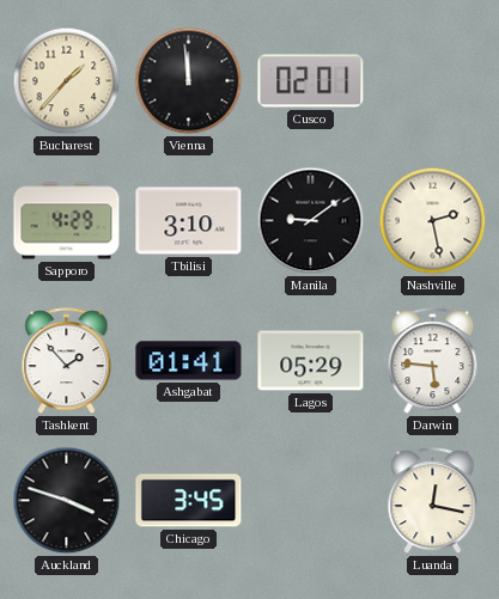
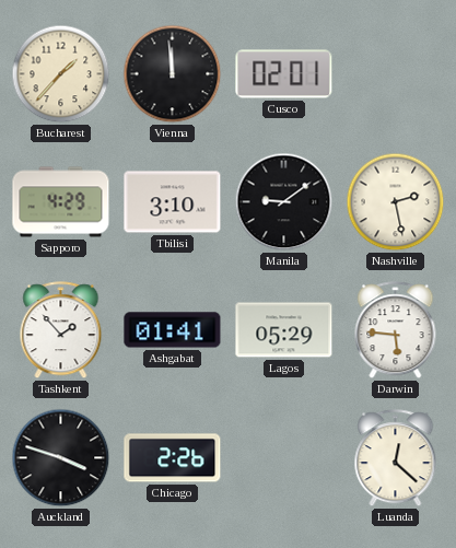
Chicago: 3:45 -> 2:26 (173, 458)
Luanda: 12:17 -> 12:22 (396, 458)
